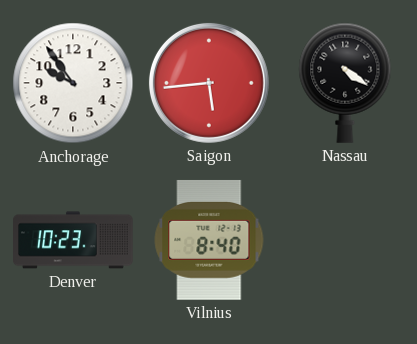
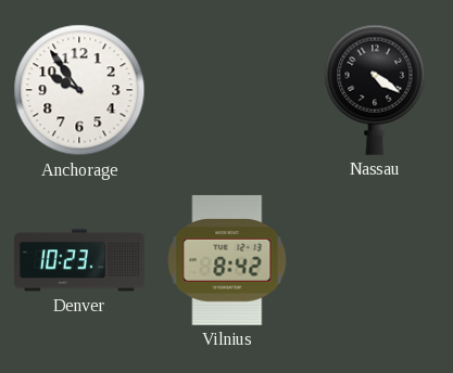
Saigon: 5:44 -> none (209, 83)
Vilnius: 8:40 -> 8:42 (227, 260)
